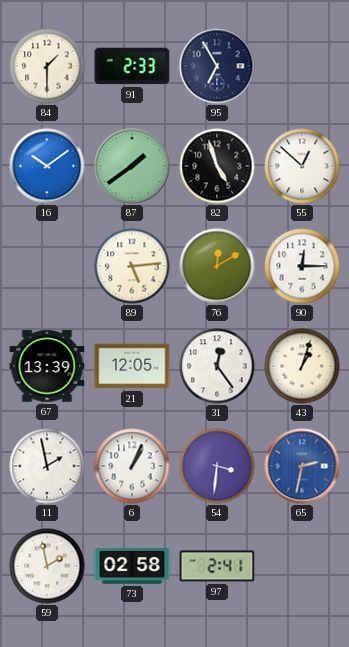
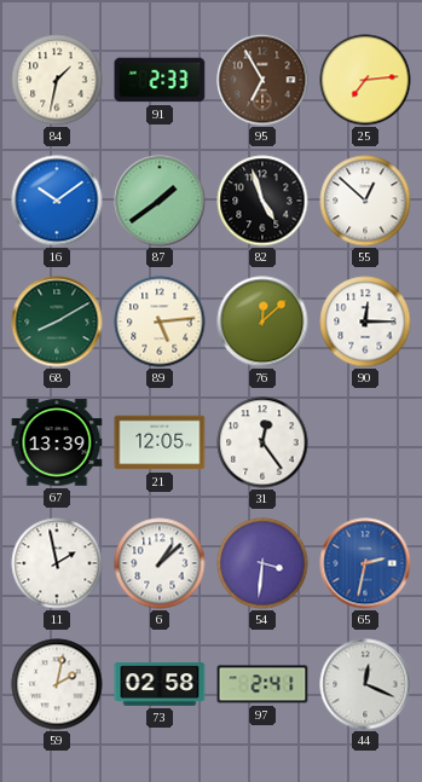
84: 1:30 -> 1:32 (57, 80)
95 dial: navy -> brown (262, 80)
25: none -> 7:14 (365, 80)
68: none -> 8:10 (57, 322)
76: 12:10 -> 12:08 (262, 322)
43: 1:03 -> none (302, 366)
6: 1:04 -> 1:08 (160, 563)
59: 1:58 -> 2:02 (57, 684)
44: none -> 12:19 (365, 684)
